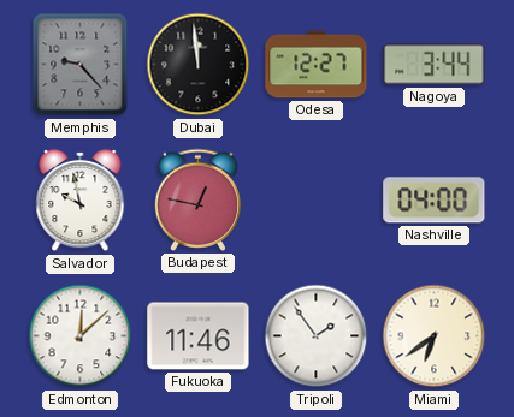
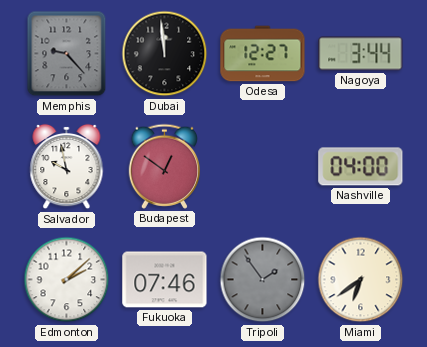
Budapest: 12:47 -> 12:51 (164, 166)
Edmonton: 12:08 -> 2:08 (67, 280)
Fukuoka: 11:46 -> 07:46 (165, 280)
Tripoli dial: white -> grey (263, 280)
